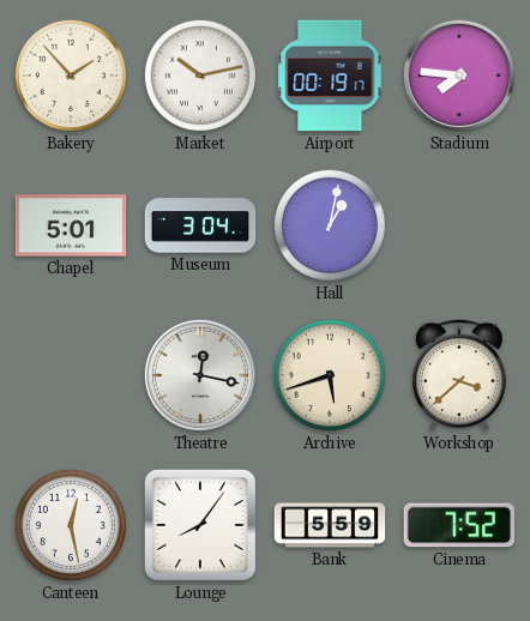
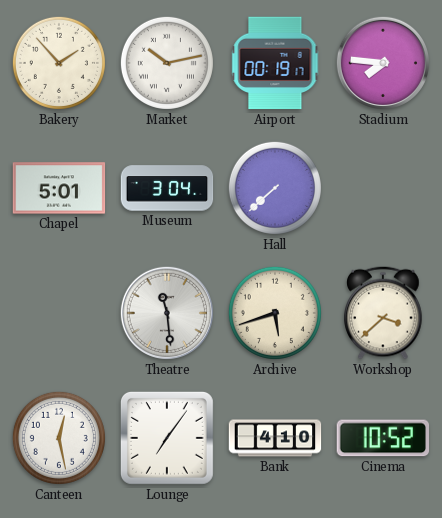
Hall: 1:02 -> 7:38 (275, 188)
Theatre: 12:17 -> 11:29 (167, 313)
Lounge: 8:06 -> 7:06 (167, 438)
Bank: 5:59 -> 4:10 (275, 438)
Cinema: 7:52 -> 10:52 (383, 438)
